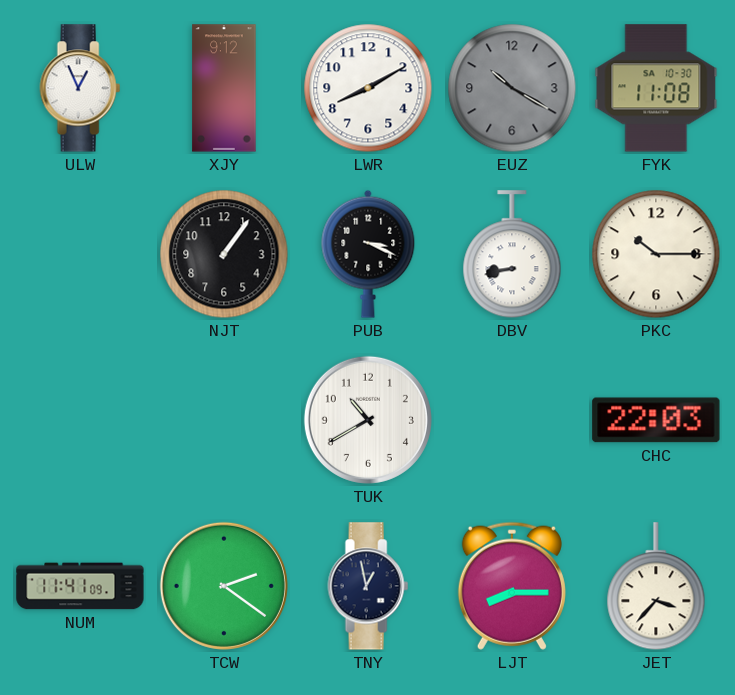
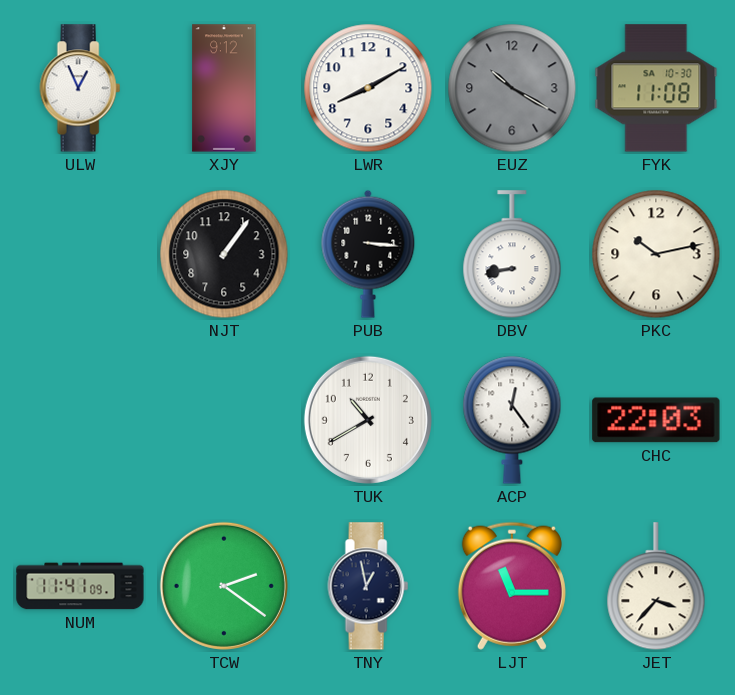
PUB: 3:19 -> 3:16 (368, 254)
PKC: 10:15 -> 10:13 (656, 254)
ACP: none -> 12:24 (512, 420)
LJT: 8:15 -> 11:15 (512, 586)
